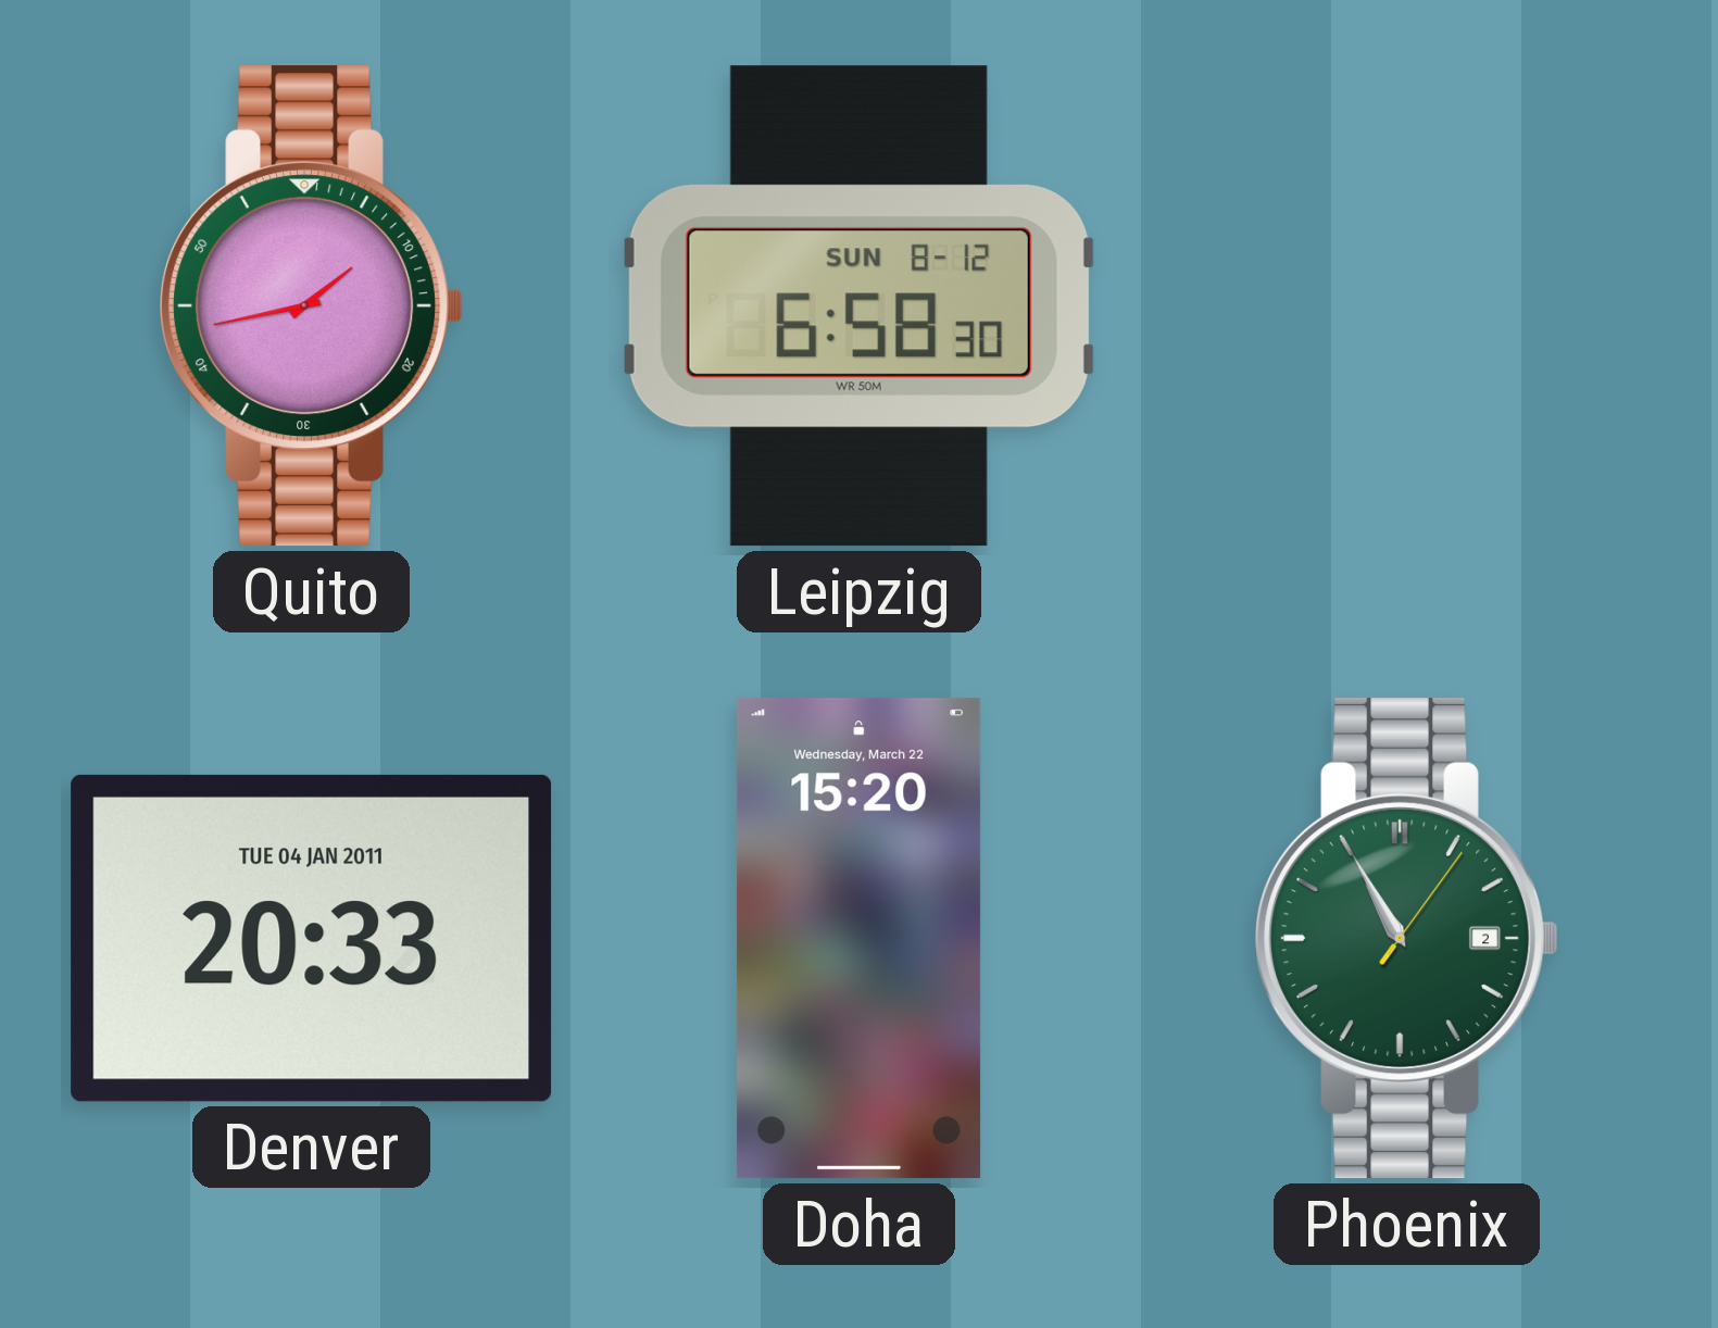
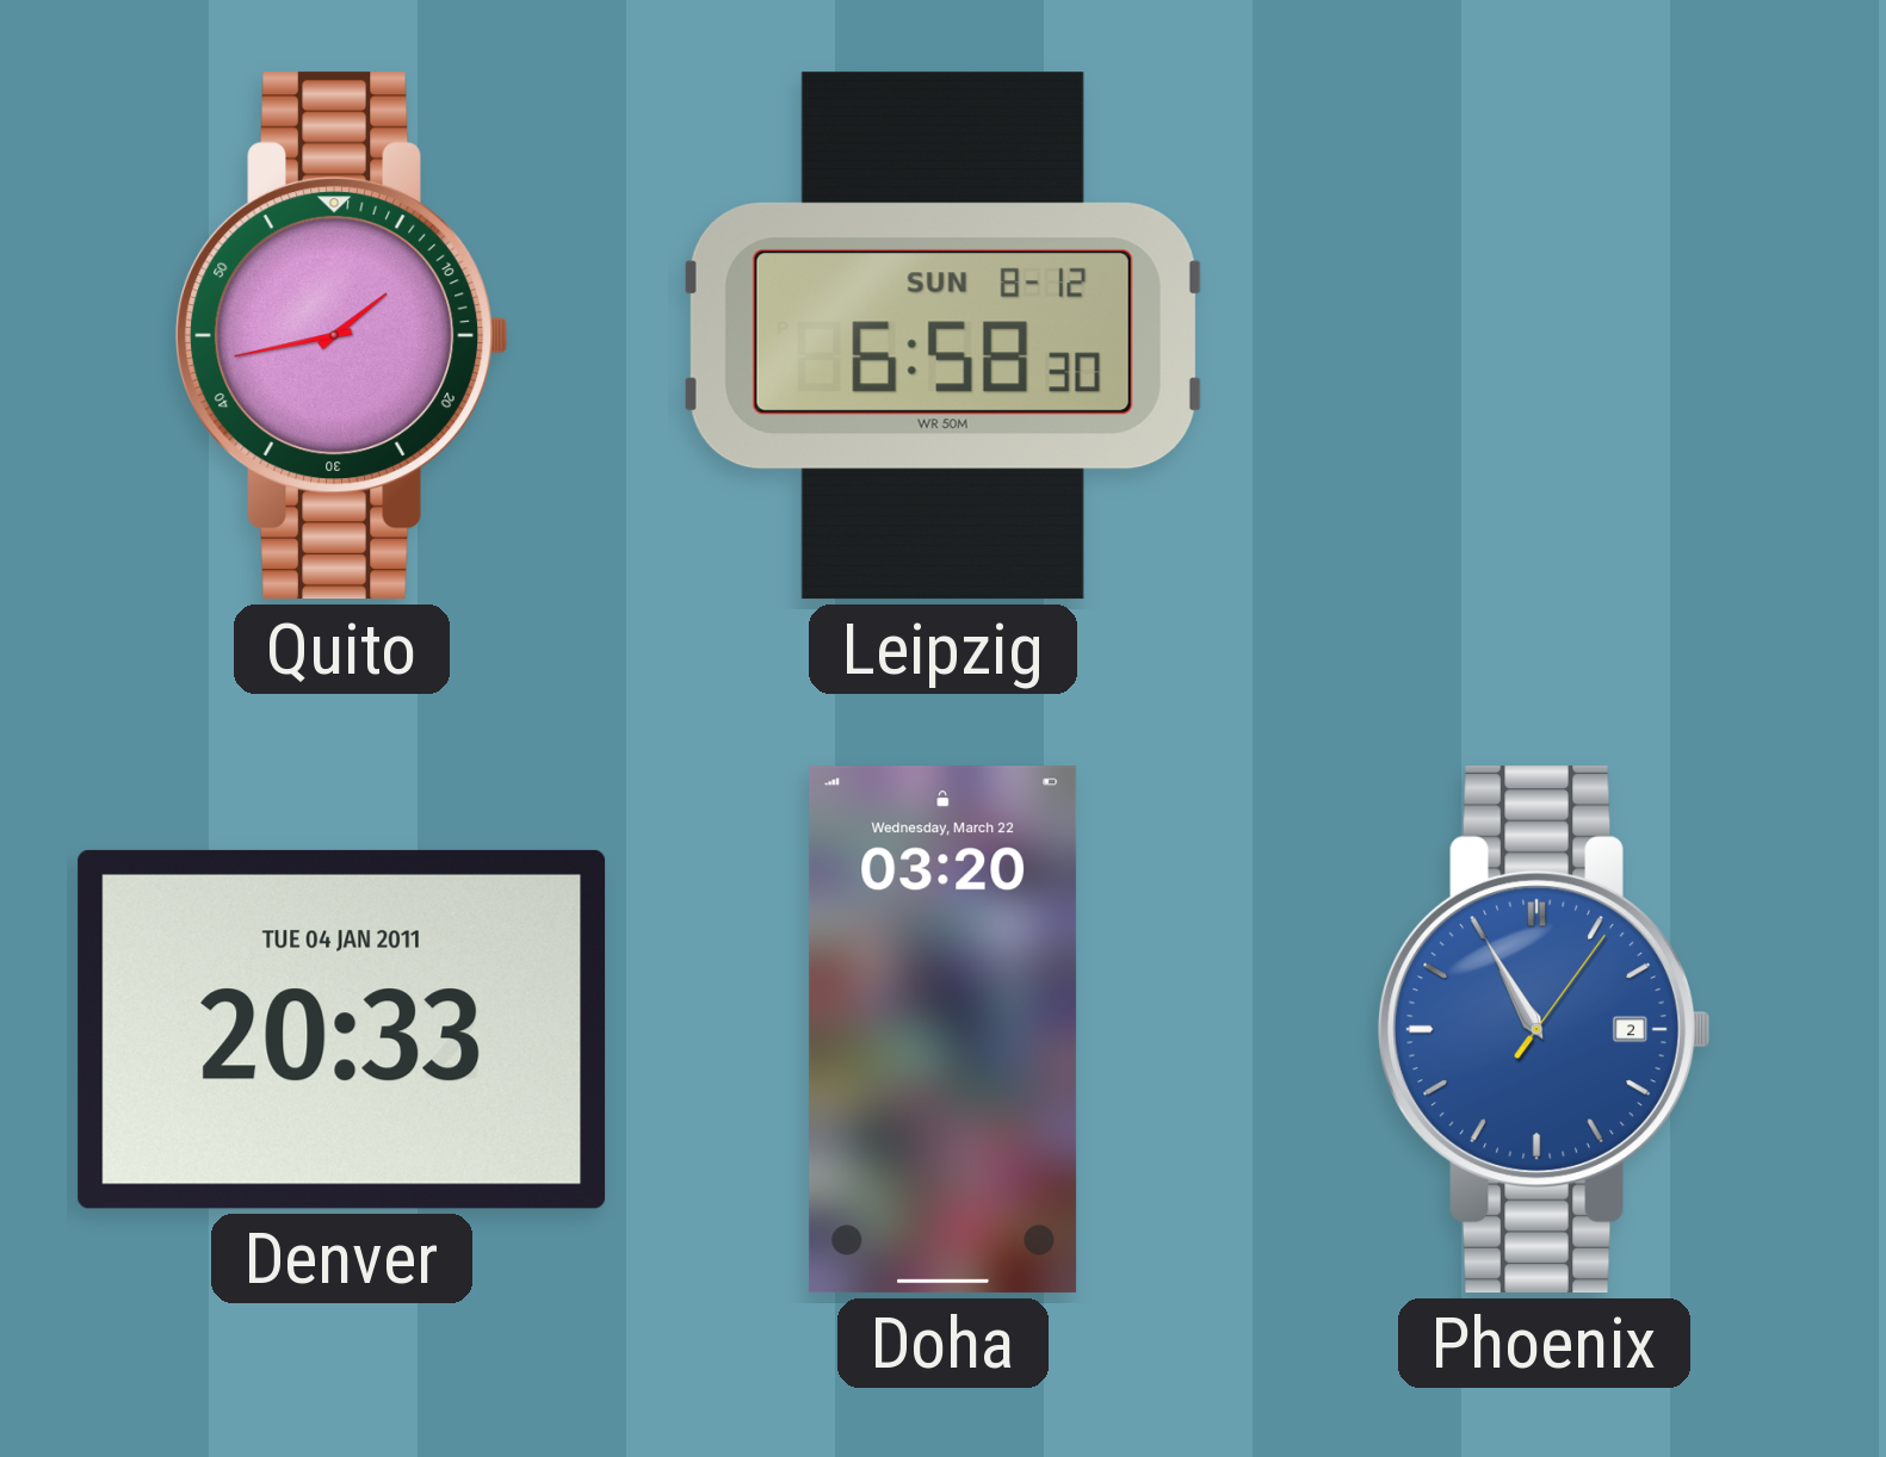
Doha: 15:20 -> 03:20 (944, 1030)
Phoenix dial: green -> blue (1544, 1030)
